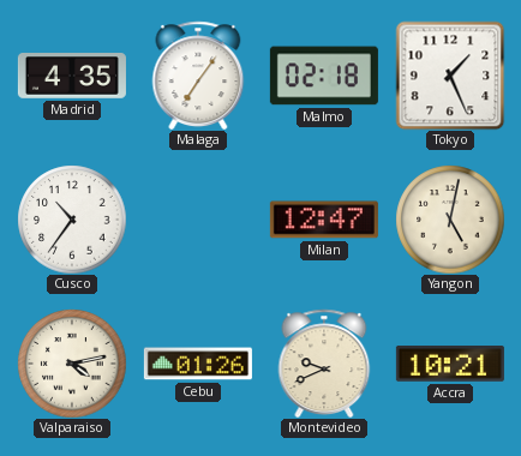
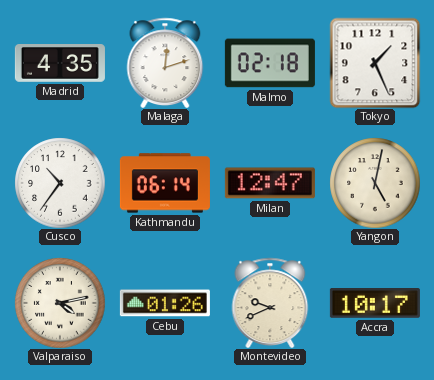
Malaga: 7:06 -> 12:12 (165, 62)
Kathmandu: none -> 06:14 (165, 183)
Accra: 10:21 -> 10:17 (375, 304)
